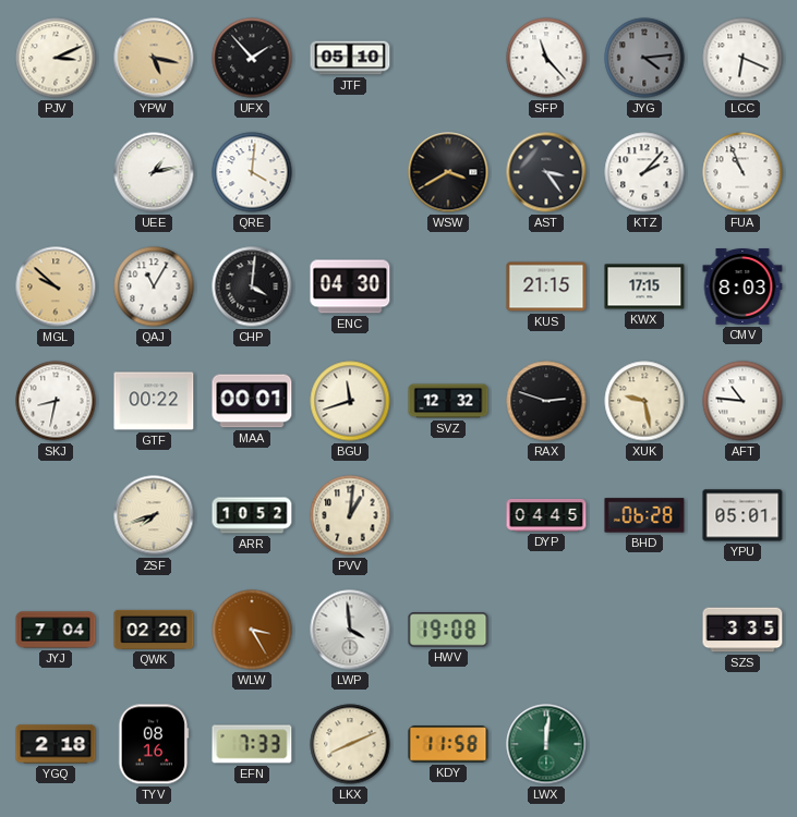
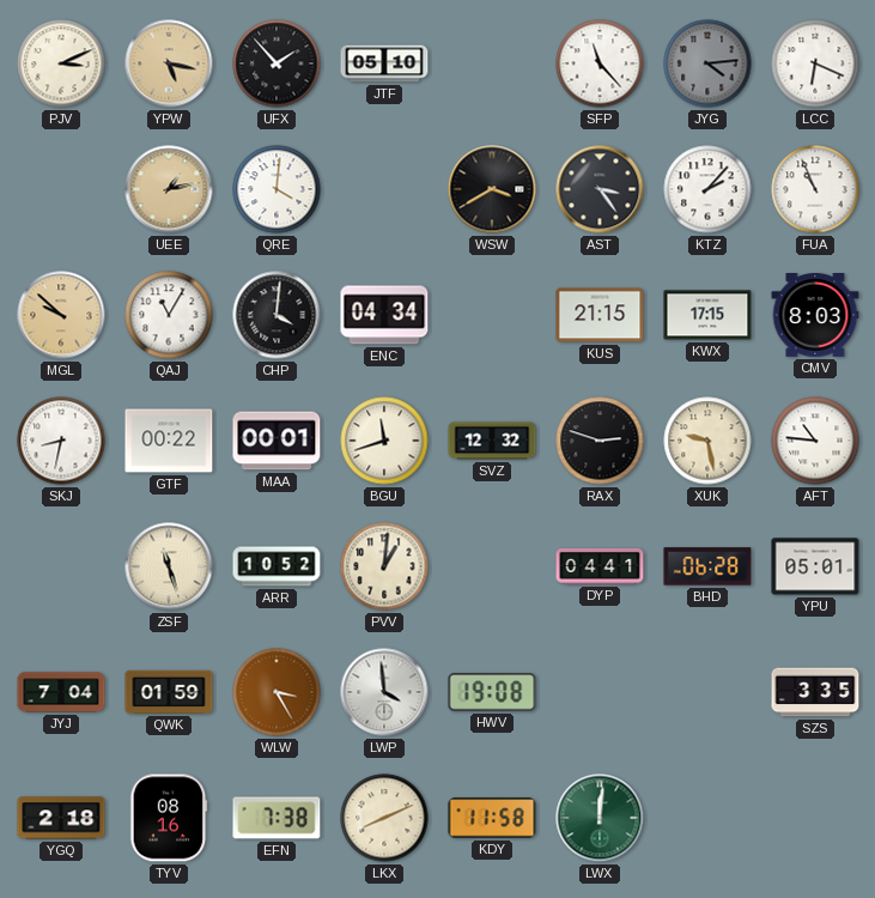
UEE dial: white -> champagne (169, 189)
ENC: 04:30 -> 04:34 (384, 315)
ZSF: 7:42 -> 11:27 (169, 566)
DYP: 04:45 -> 04:41 (600, 568)
QWK: 02:20 -> 01:59 (169, 692)
EFN: 7:33 -> 7:38 (277, 818)
